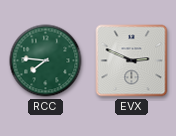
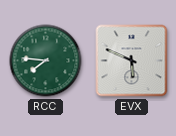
EVX: 2:49 -> 5:49 (132, 61)
